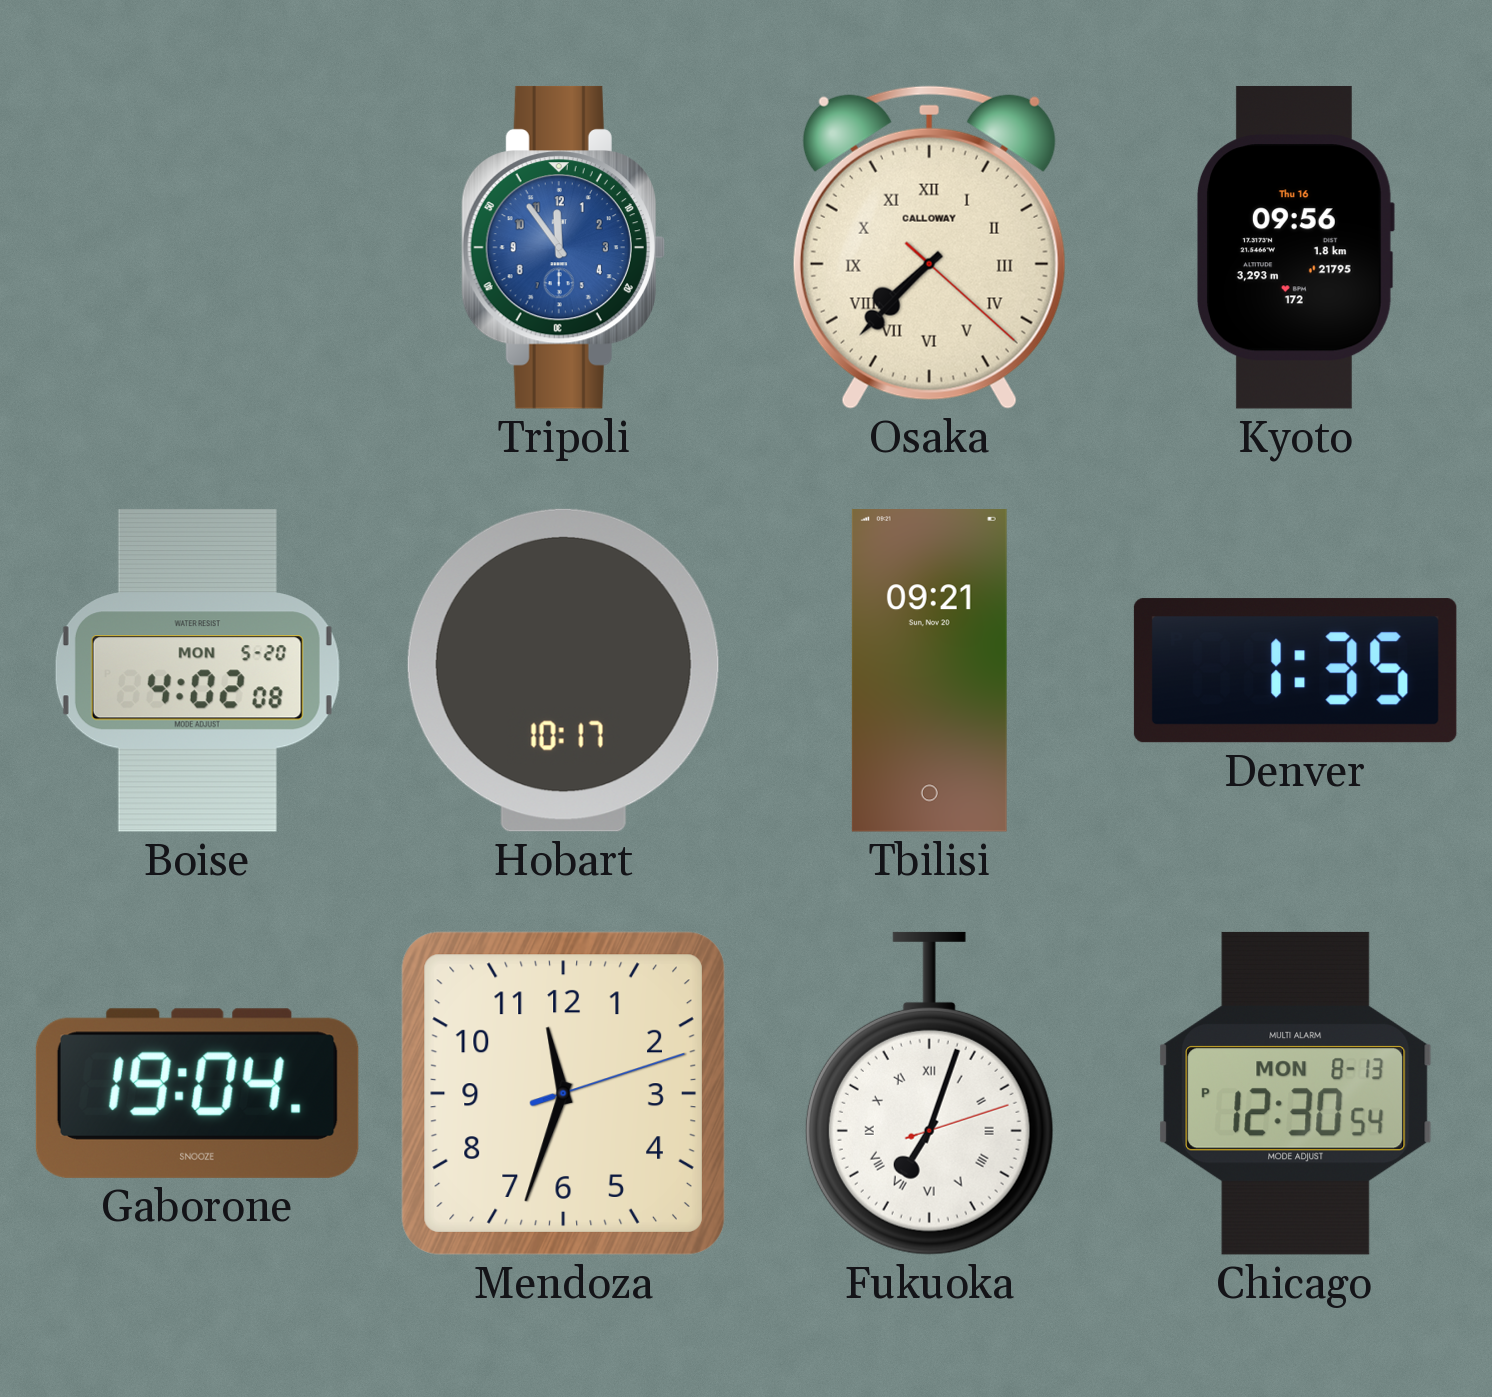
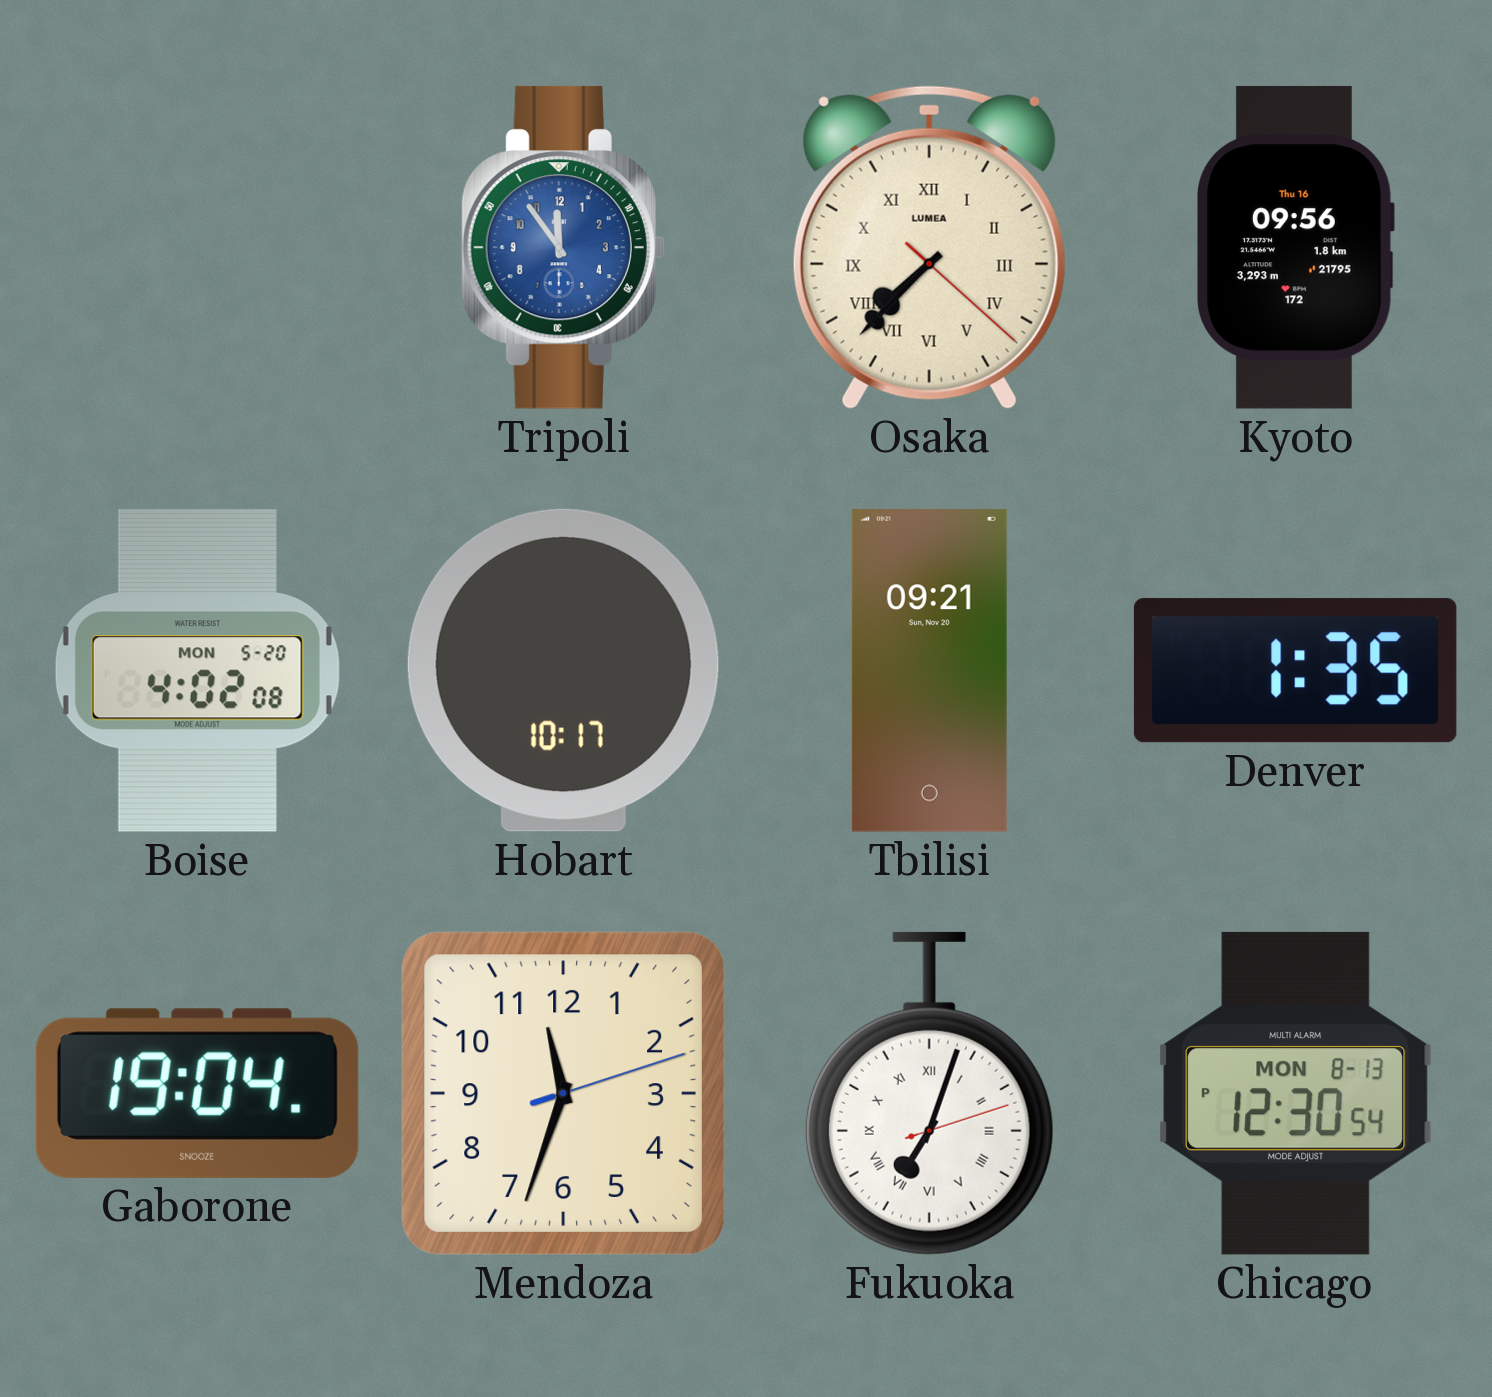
Osaka brand: CALLOWAY -> LUMEA (929, 247)
